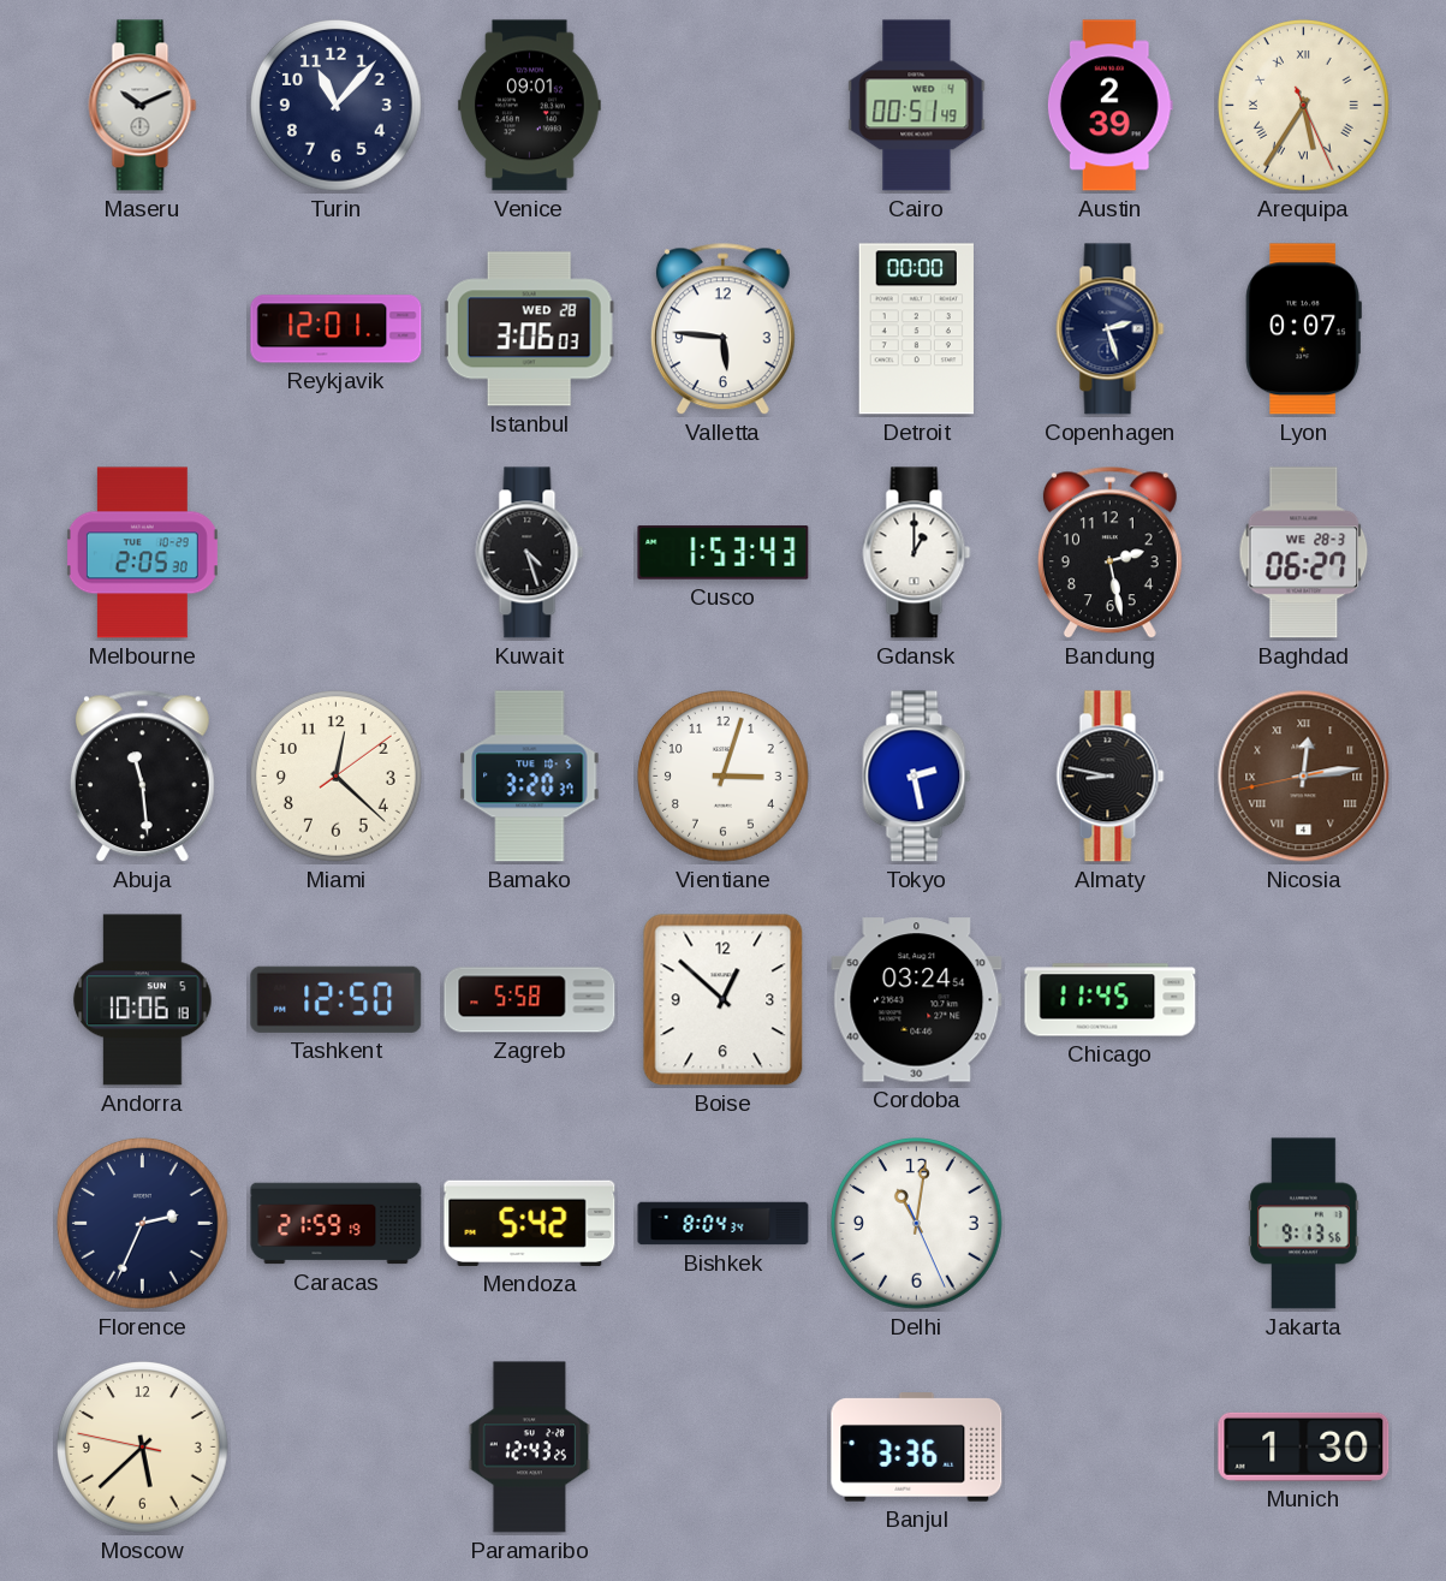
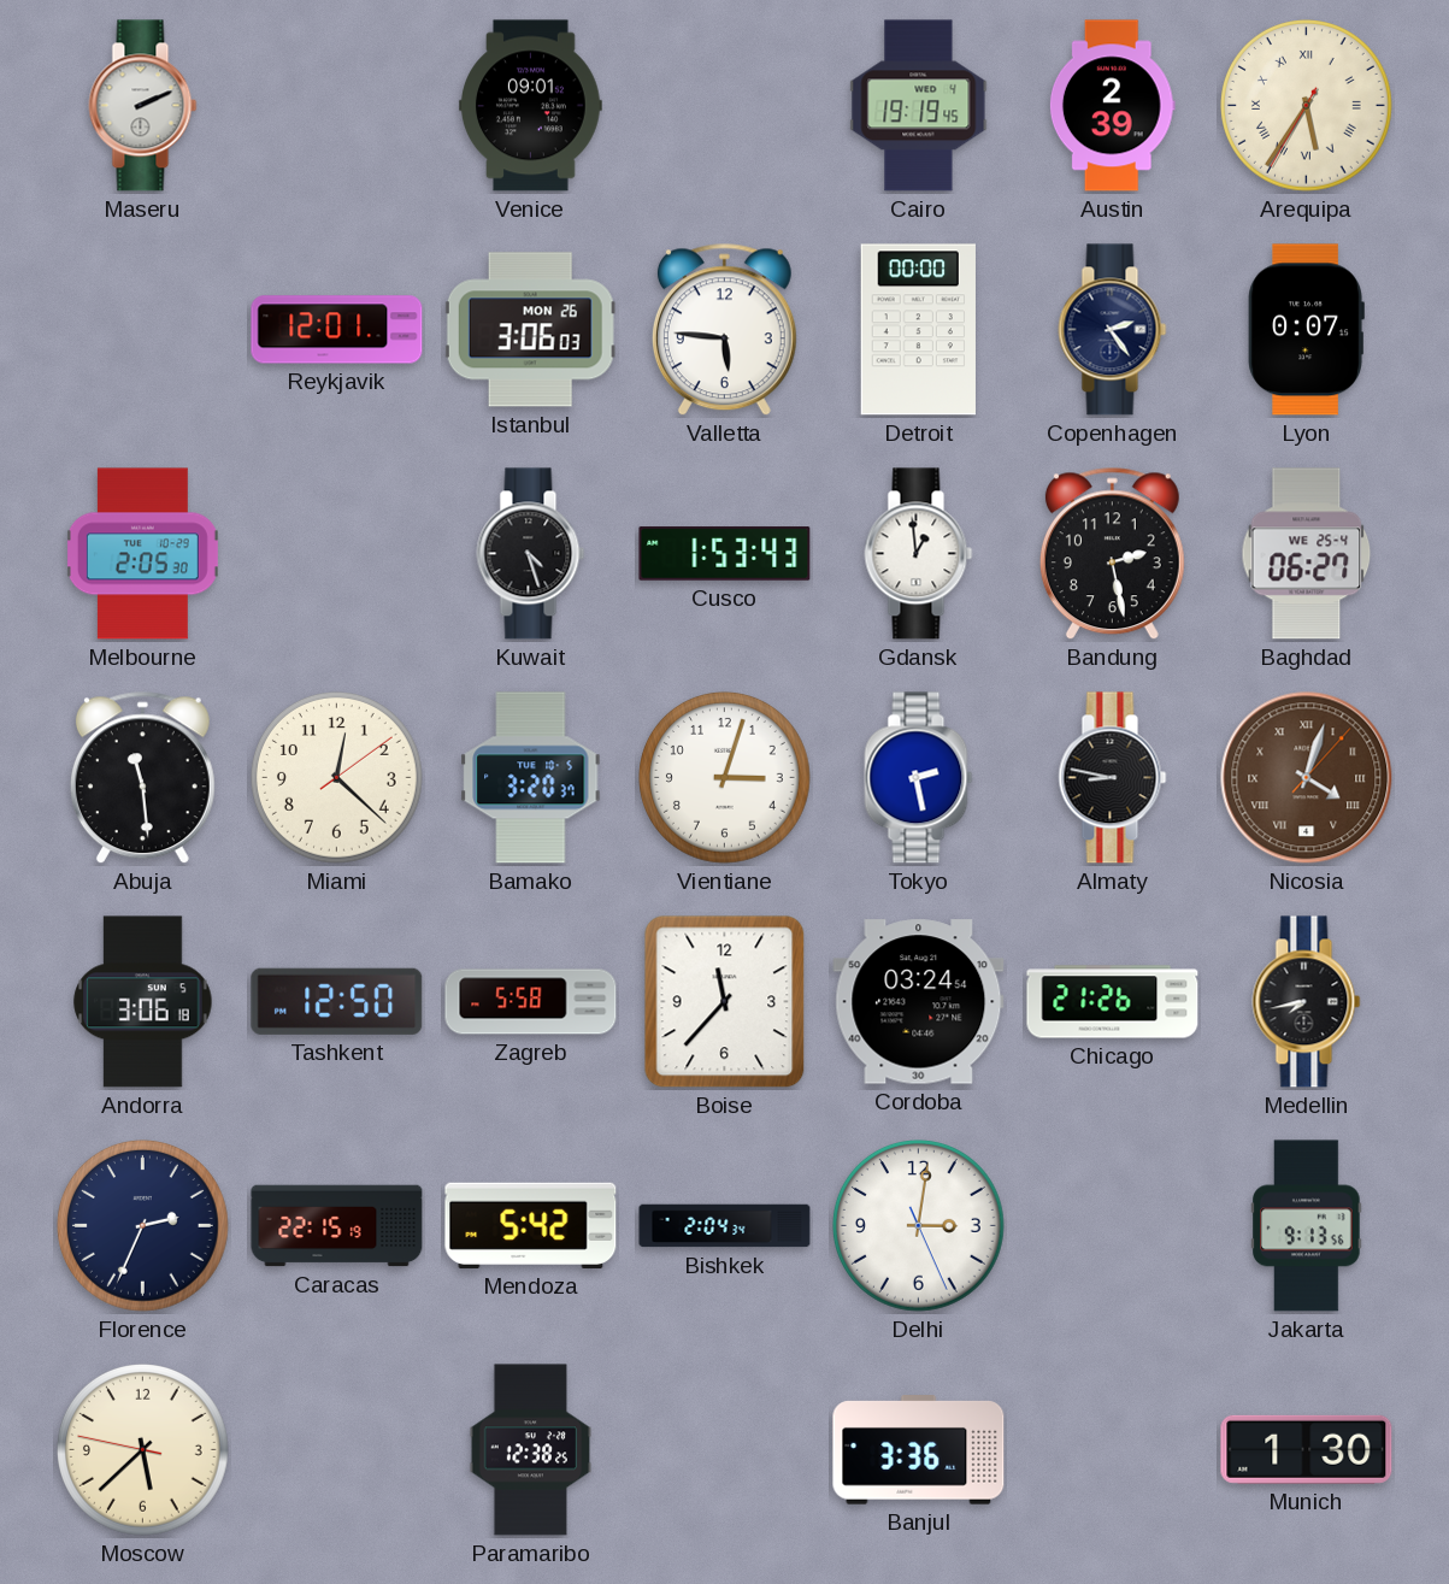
Maseru: 10:11 -> 2:11 (143, 106)
Turin: 11:07 -> none (337, 106)
Cairo: 00:51 -> 19:19 (919, 106)
Arequipa: 5:35:26 -> 5:35:35 (1307, 106)
Istanbul date: WED 28 -> MON 26 (530, 330)
Copenhagen: 2:27 -> 2:24 (1113, 330)
Gdansk: 1:00 -> 12:59 (919, 554)
Baghdad date: WE 28-3 -> WE 25-4 (1307, 554)
Nicosia: 12:13 -> 4:03 (1307, 778)
Andorra: 10:06 -> 3:06 (143, 1002)
Boise: 12:52 -> 11:37 (725, 1002)
Chicago: 11:45 -> 21:26 (1113, 1002)
Medellin: none -> 7:43 (1307, 1002)
Caracas: 21:59 -> 22:15 (337, 1226)
Bishkek: 8:04 -> 2:04 (725, 1226)
Delhi: 11:01 -> 3:01 (919, 1226)
Paramaribo: 12:43 -> 12:38 (531, 1450)
